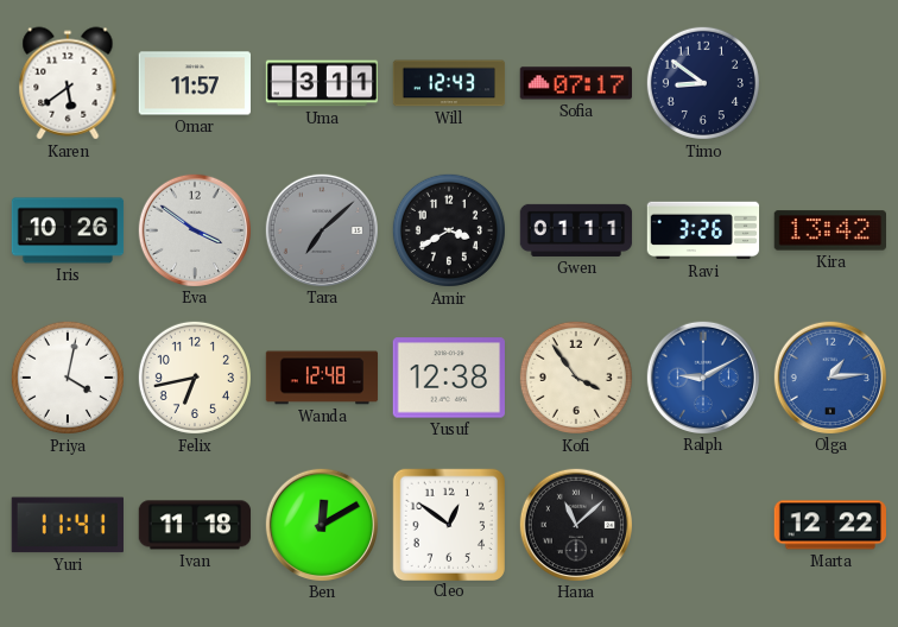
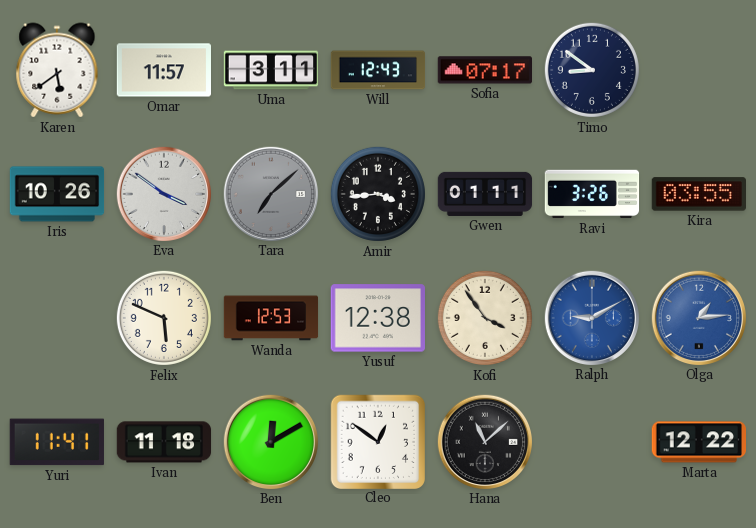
Amir: 3:40 -> 3:44 (378, 194)
Kira: 13:42 -> 03:55 (698, 194)
Priya: 4:02 -> none (68, 378)
Felix: 6:43 -> 5:49 (164, 318)
Wanda: 12:48 -> 12:53 (271, 318)
